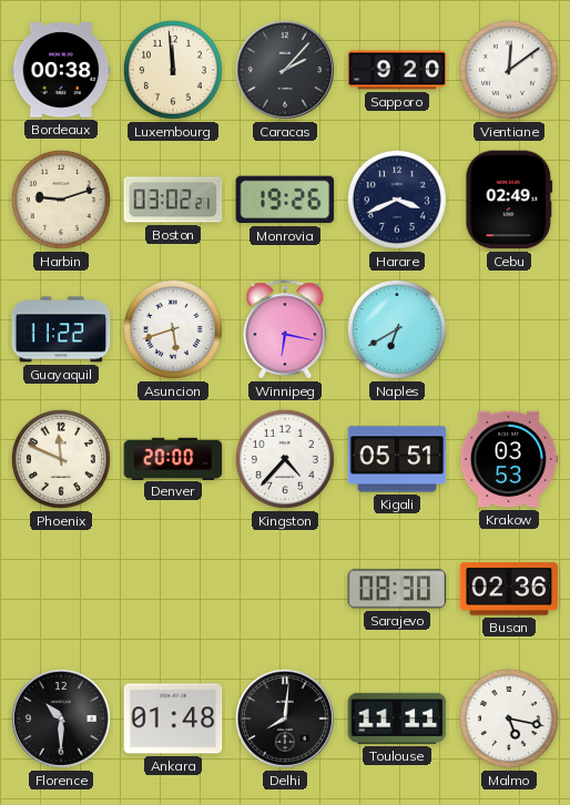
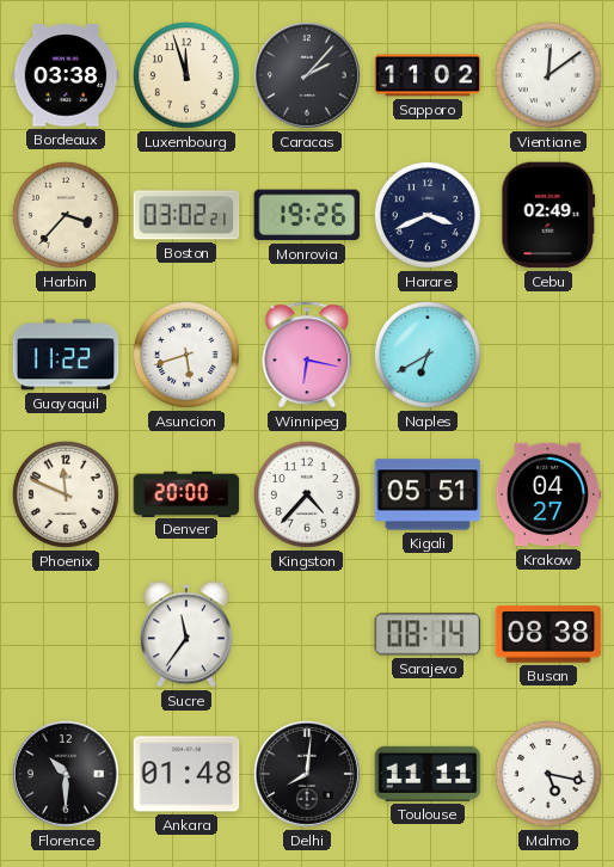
Bordeaux: 00:38 -> 03:38 (66, 75)
Luxembourg: 11:59 -> 11:57 (186, 75)
Sapporo: 9:20 -> 11:02 (428, 75)
Harbin: 9:12 -> 3:37 (66, 215)
Krakow: 03:53 -> 04:27 (548, 494)
Sucre: none -> 11:36 (186, 634)
Sarajevo: 08:30 -> 08:14 (428, 634)
Busan: 02:36 -> 08:38 (548, 634)
